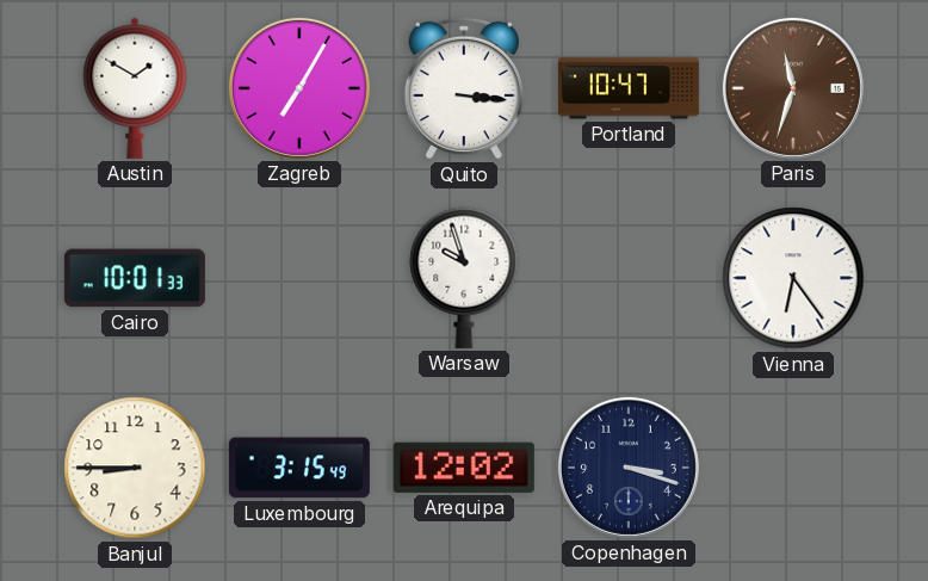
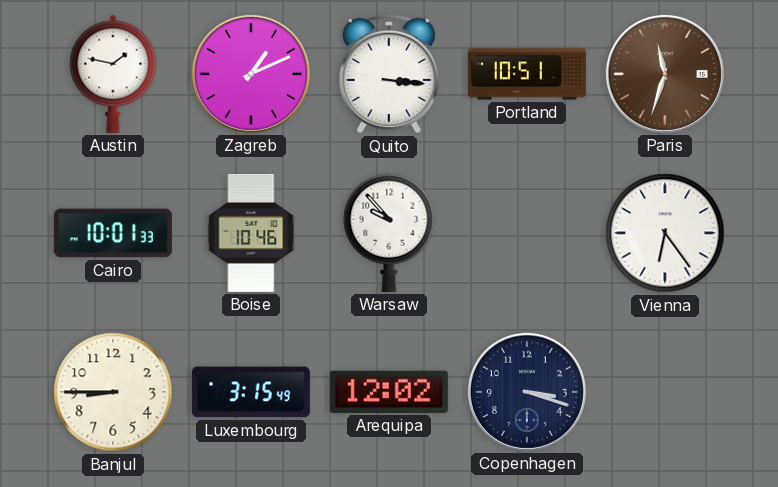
Austin: 1:50 -> 1:47 (113, 74)
Zagreb: 7:05 -> 1:11 (251, 74)
Portland: 10:47 -> 10:51 (527, 74)
Boise: none -> 10:46 (251, 233)
Warsaw: 9:57 -> 9:53 (389, 233)
